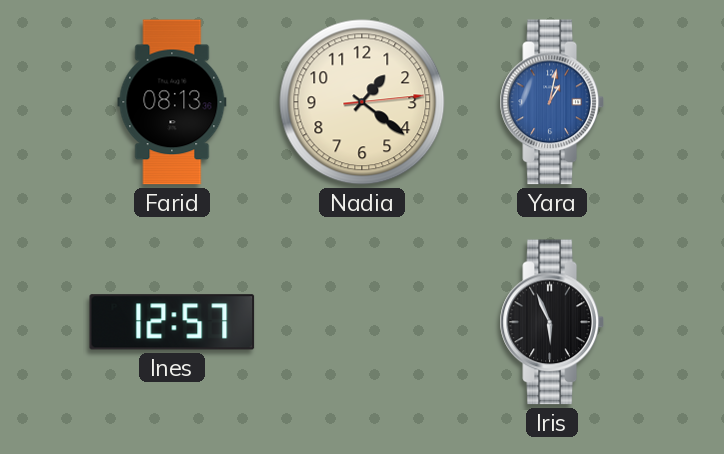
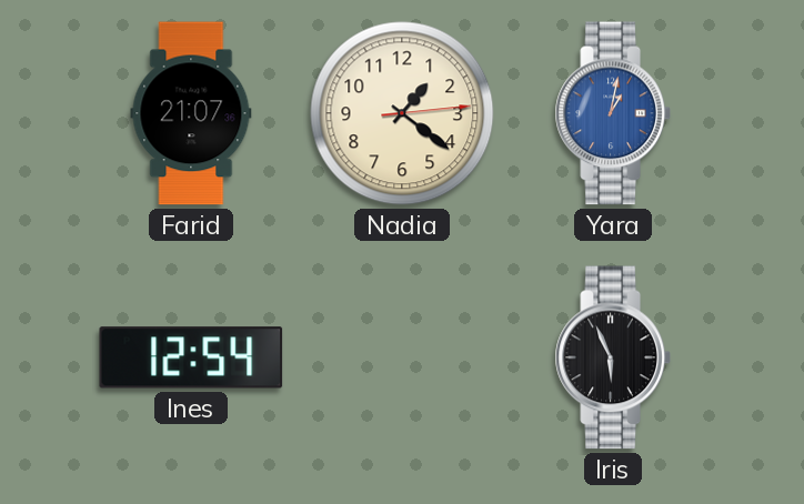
Farid: 08:13 -> 21:07 (191, 113)
Ines: 12:57 -> 12:54 (191, 357)
